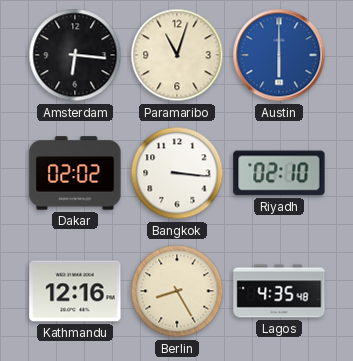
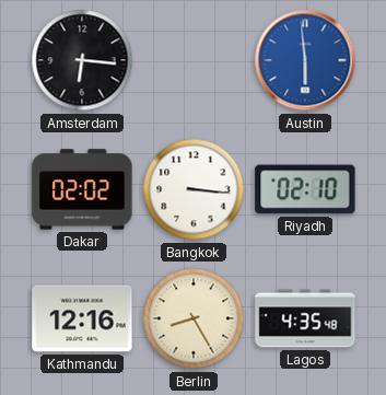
Paramaribo: 11:03 -> none (177, 55)
Austin: 6:00 -> 5:59 (305, 60)
